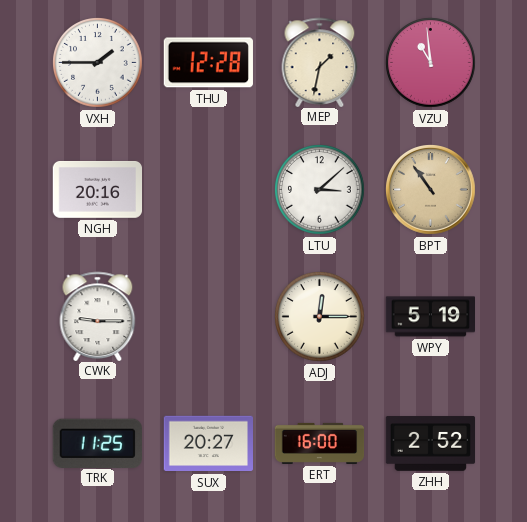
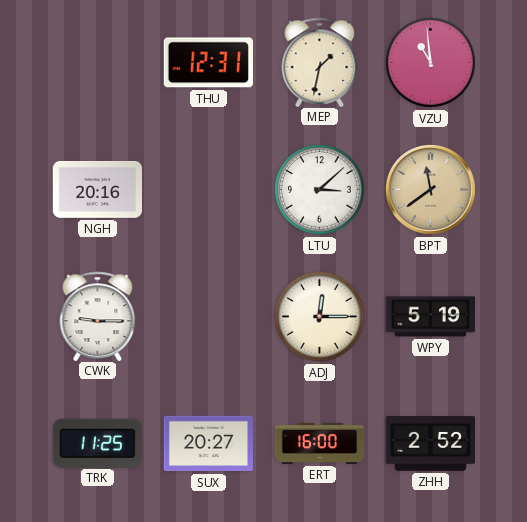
VXH: 1:45 -> none (98, 63)
THU: 12:28 -> 12:31 (208, 63)
BPT: 10:54 -> 11:39 (431, 190)
